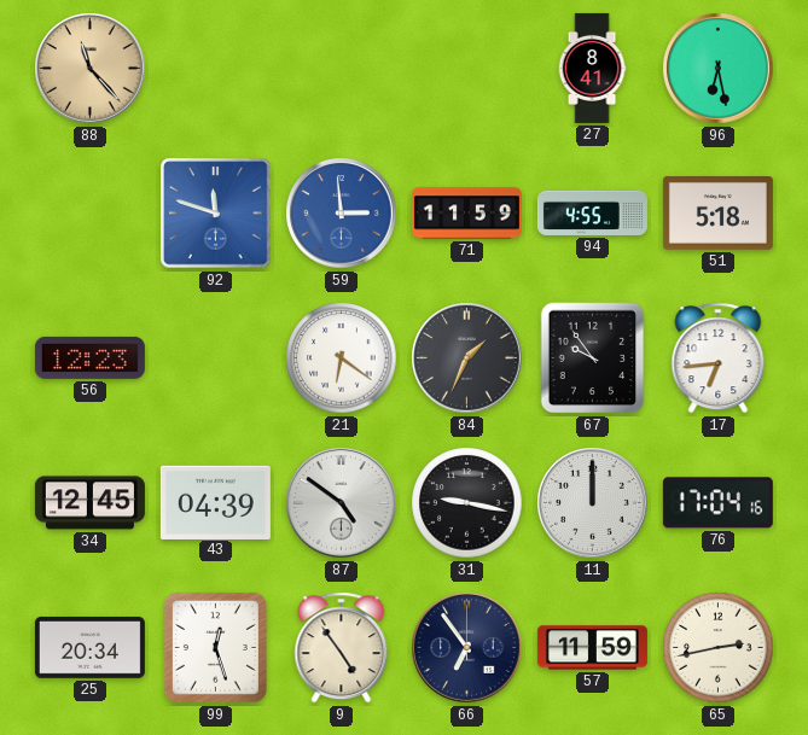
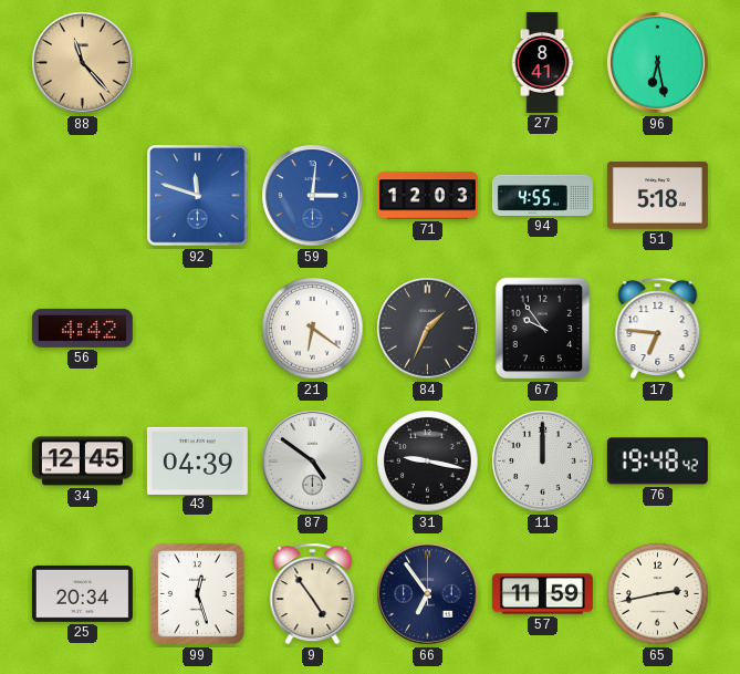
59: 2:59 -> 3:01 (313, 196)
71: 11:59 -> 12:03 (427, 196)
56: 12:23 -> 4:42 (82, 328)
17: 6:44 -> 6:46 (658, 329)
76: 17:04 -> 19:48 (657, 462)
